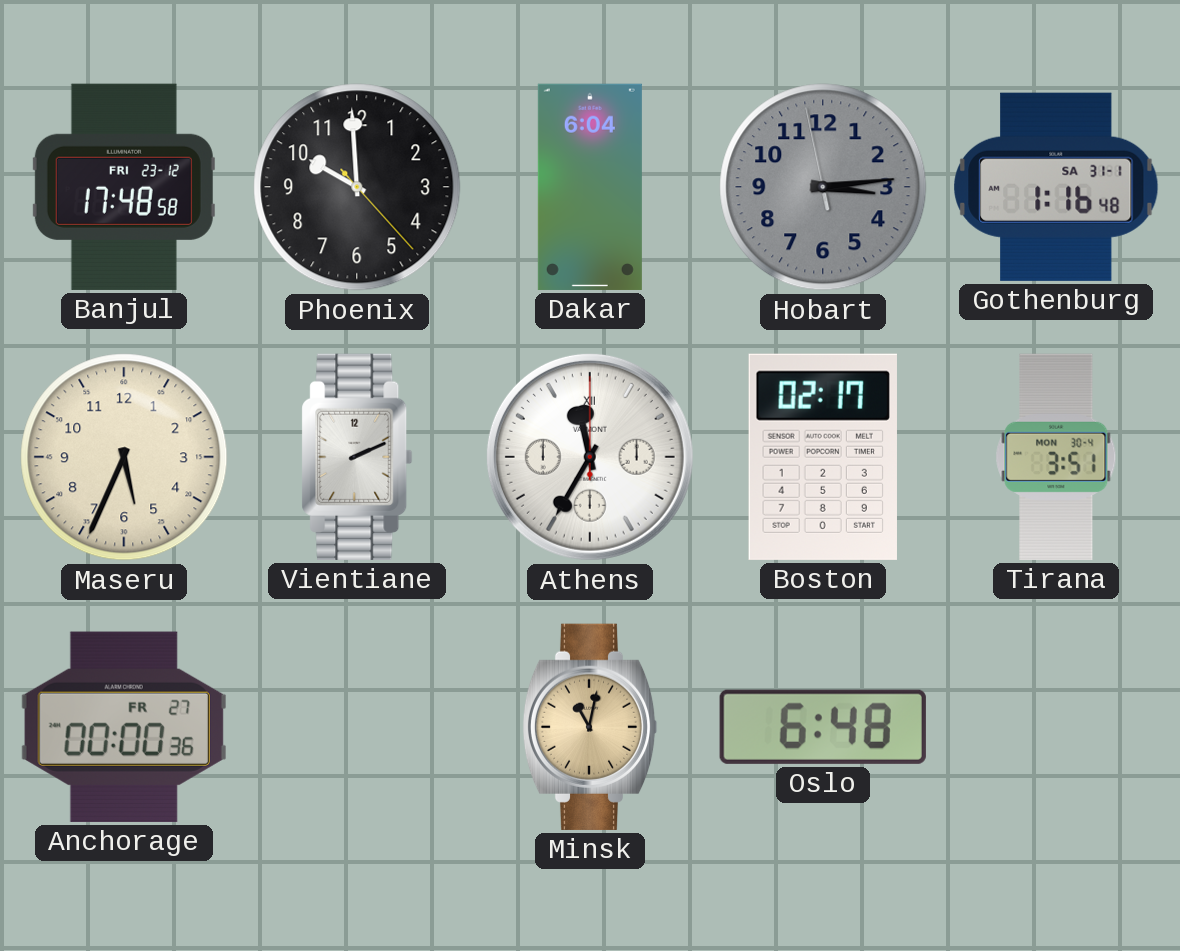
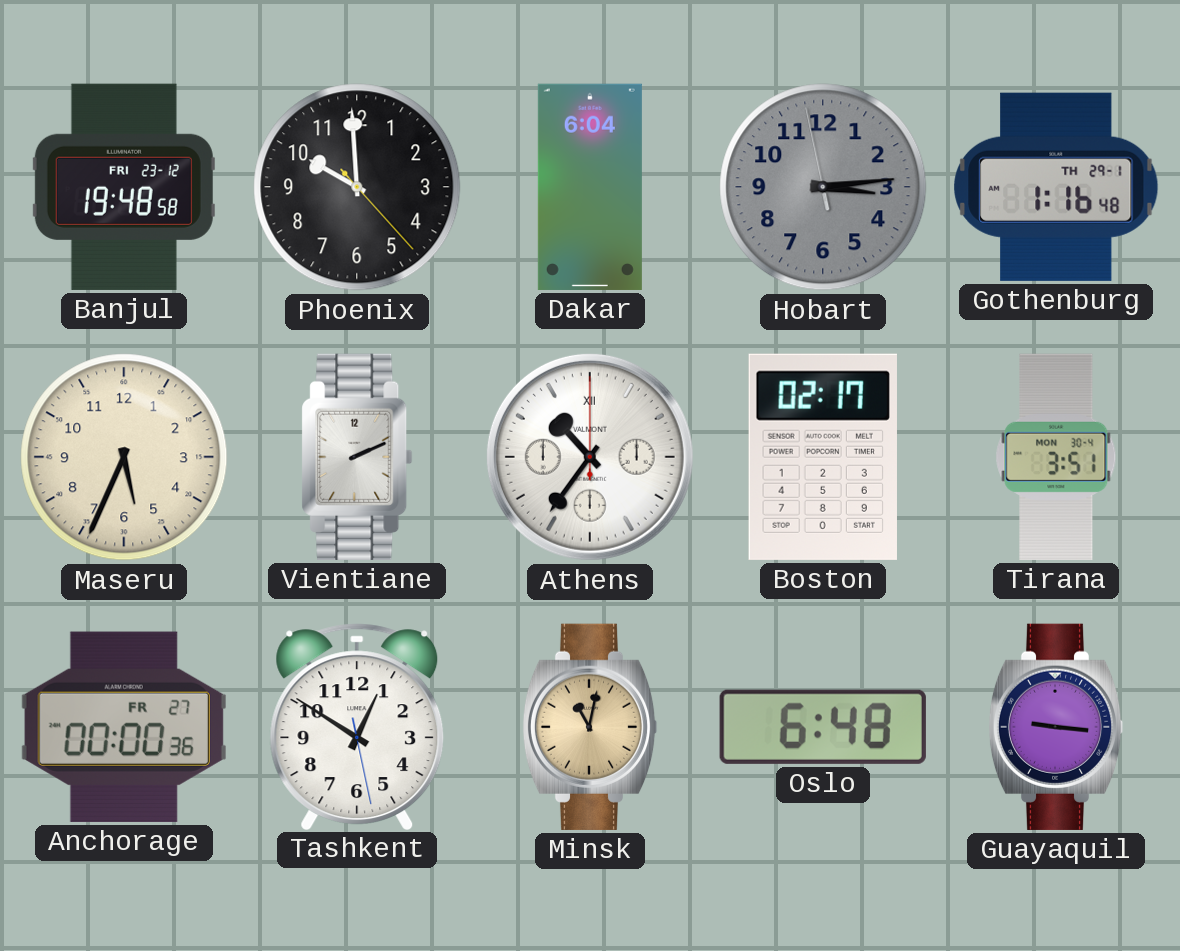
Banjul: 17:48 -> 19:48 (124, 187)
Gothenburg date: SA 31-1 -> TH 29-1 (1057, 187)
Athens: 11:35 -> 10:36 (590, 457)
Tashkent: none -> 12:50 (357, 726)
Guayaquil: none -> 9:16 (1056, 727)
